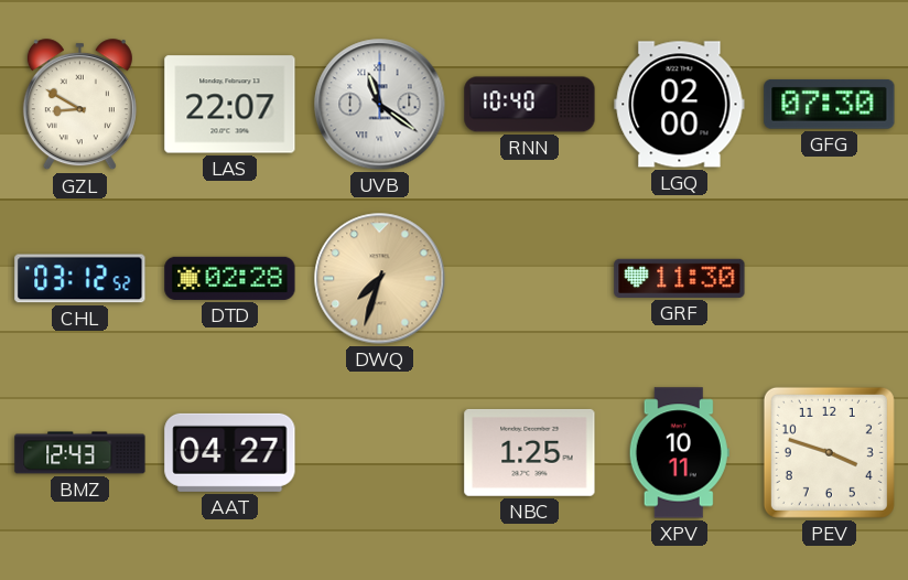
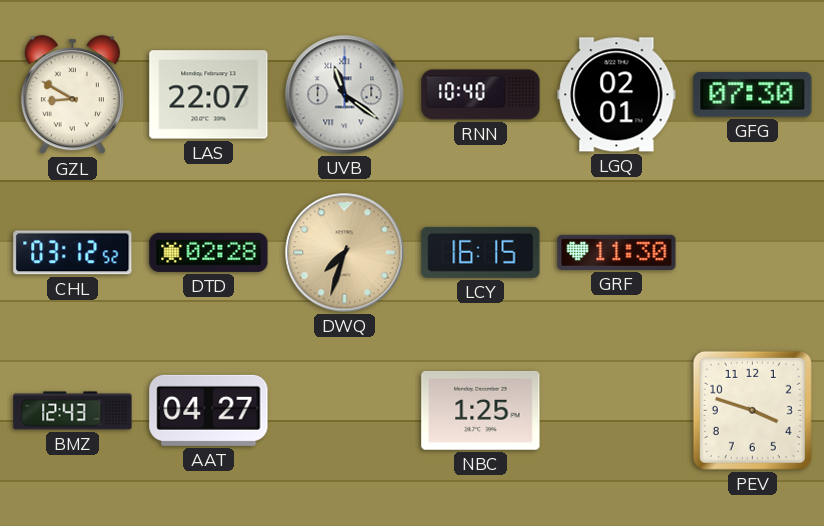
LGQ: 02:00 -> 02:01 (617, 95)
LCY: none -> 16:15 (481, 252)
XPV: 10:11 -> none (679, 453)
